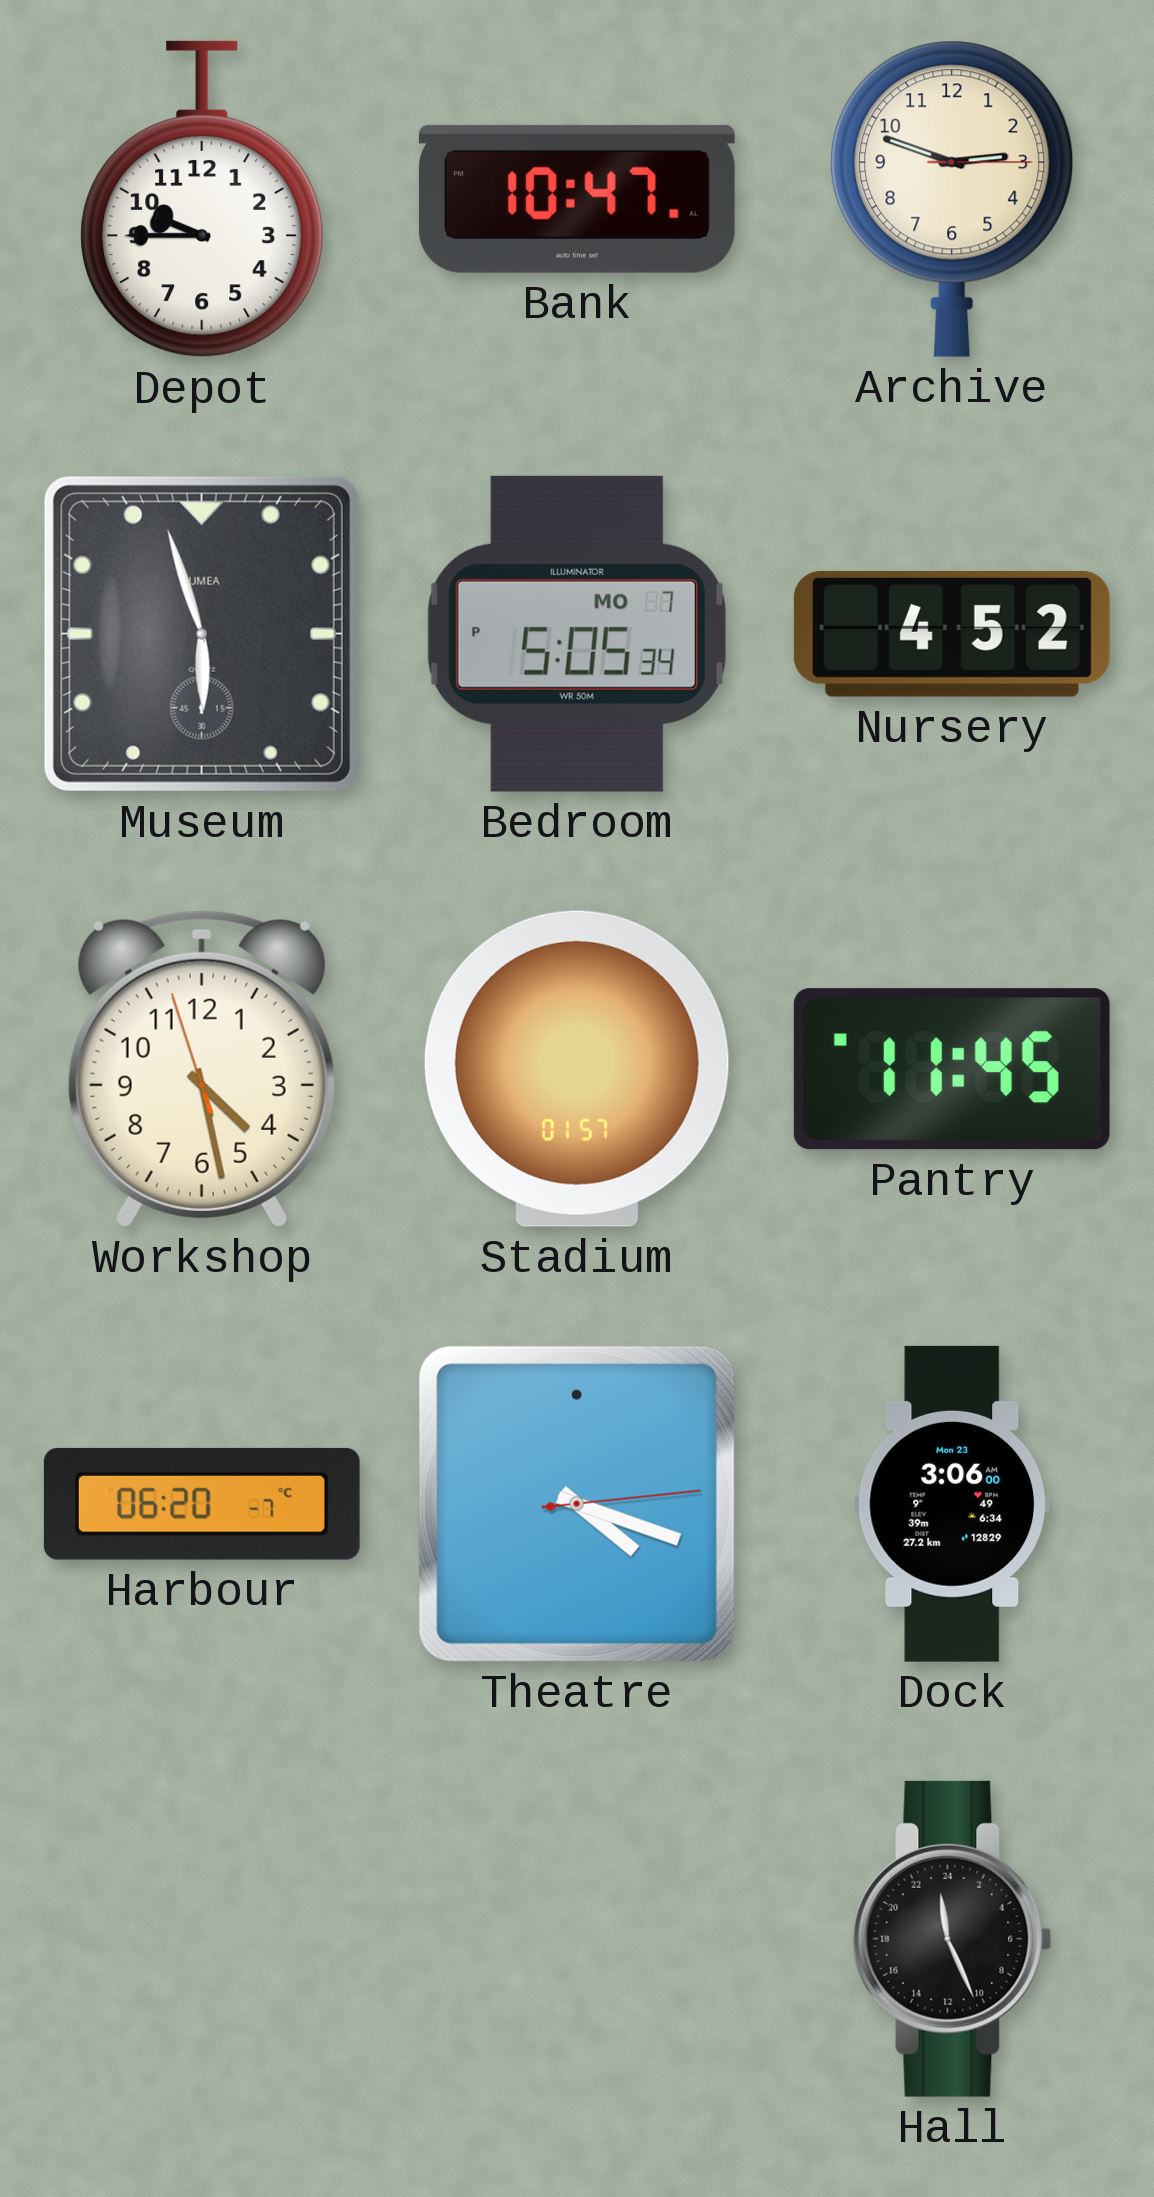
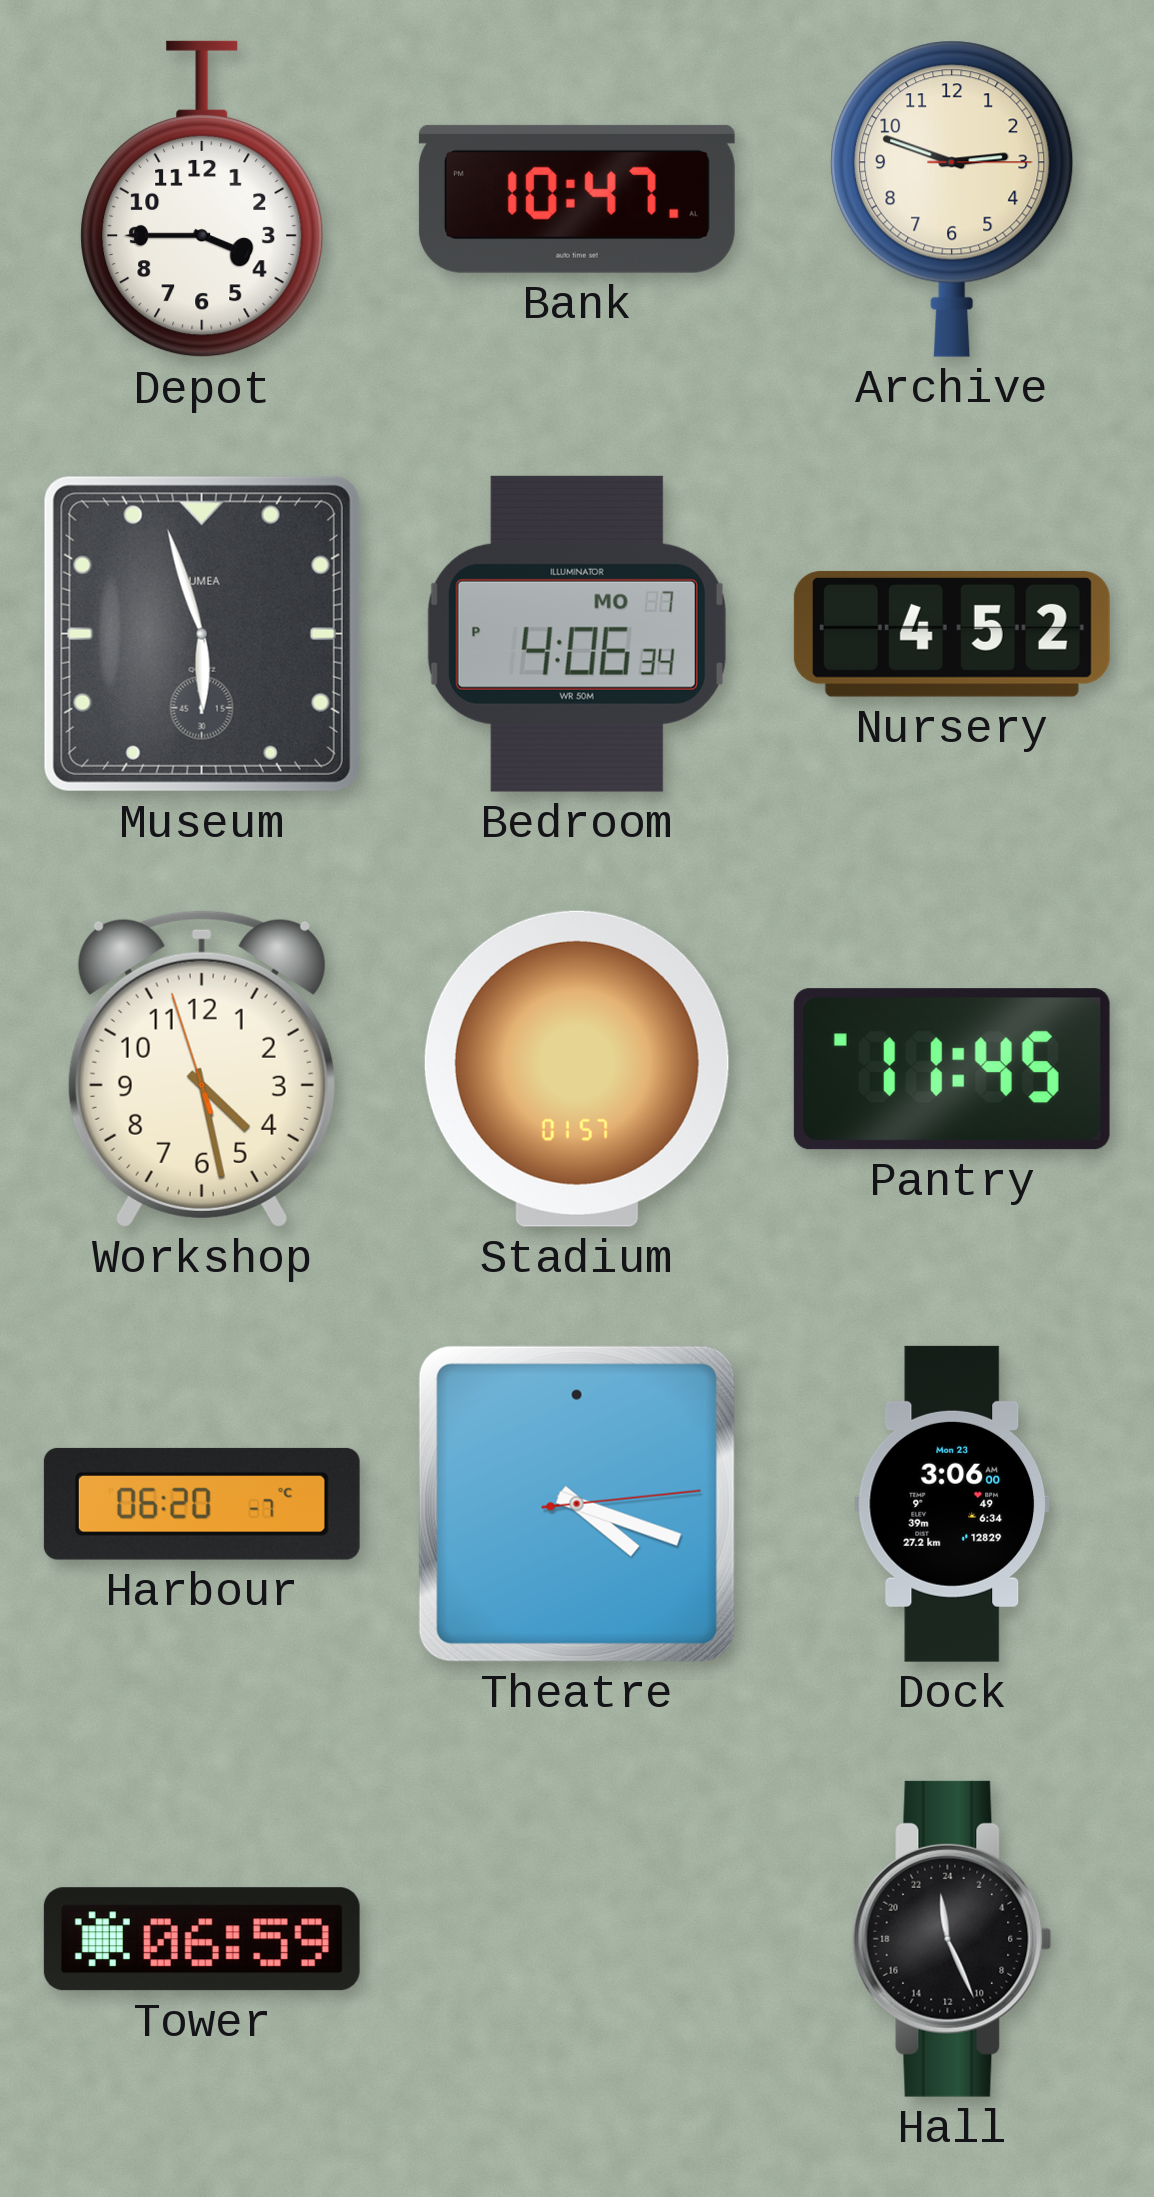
Depot: 9:45 -> 3:45 (202, 199)
Bedroom: 5:05 -> 4:06 (577, 634)
Tower: none -> 06:59 (202, 1939)
